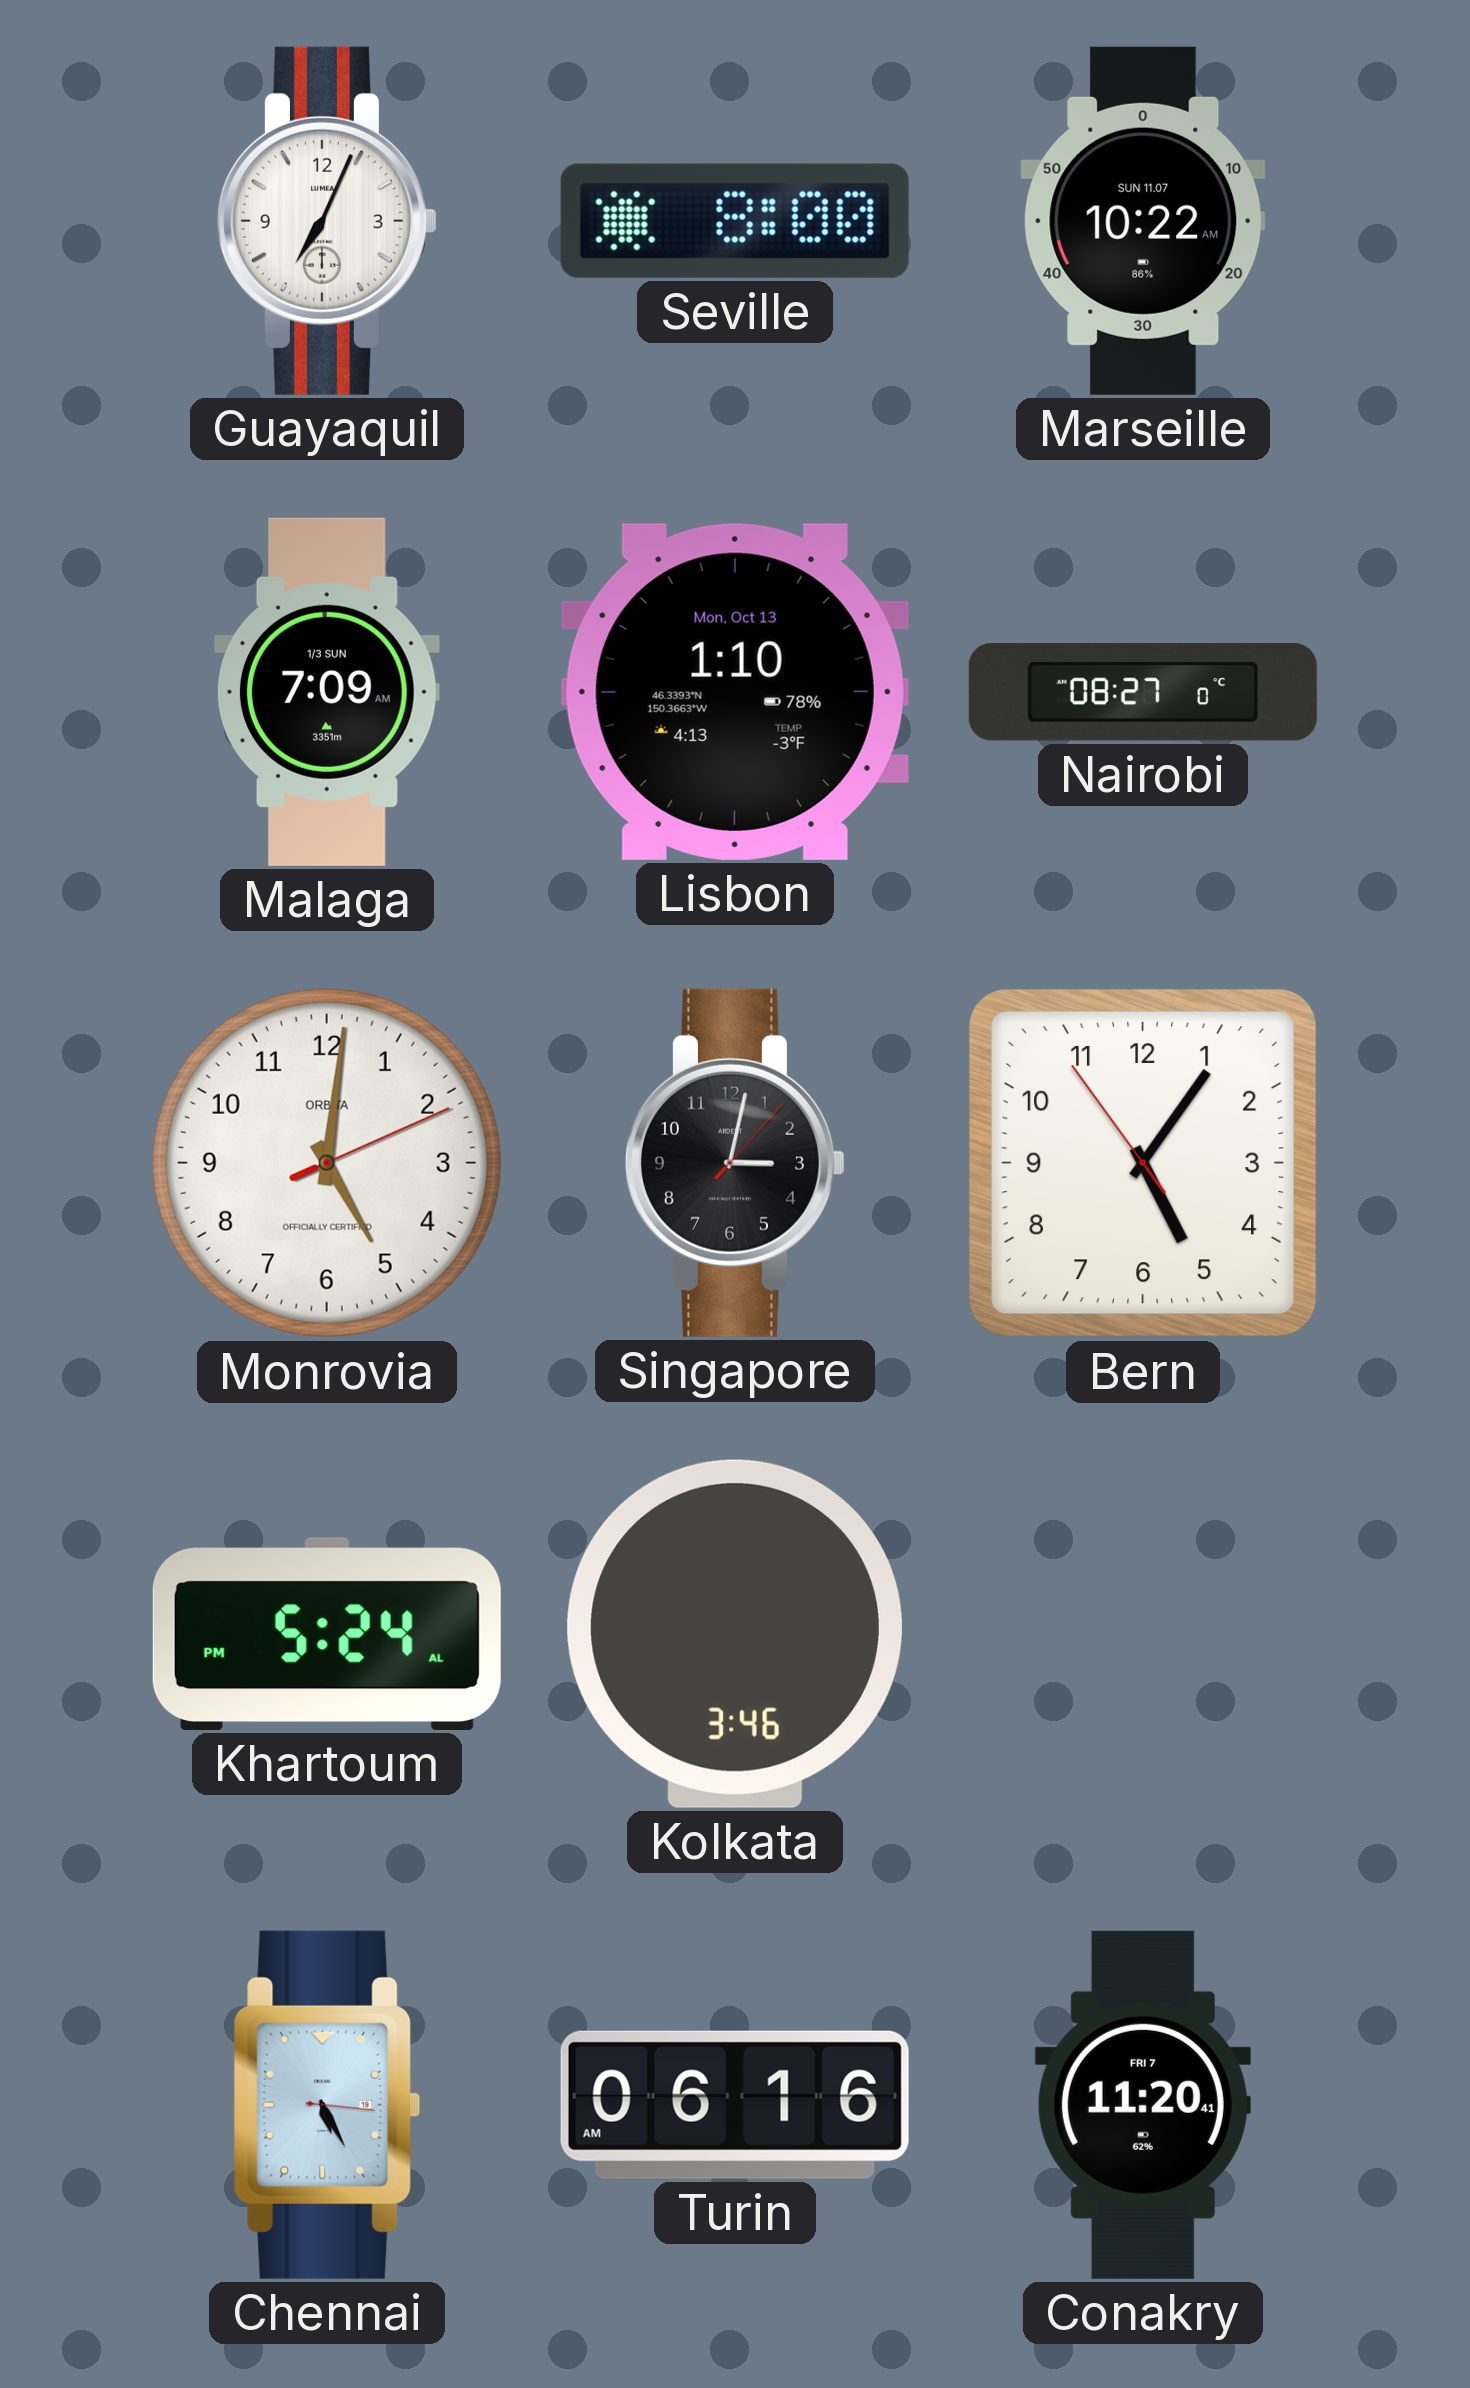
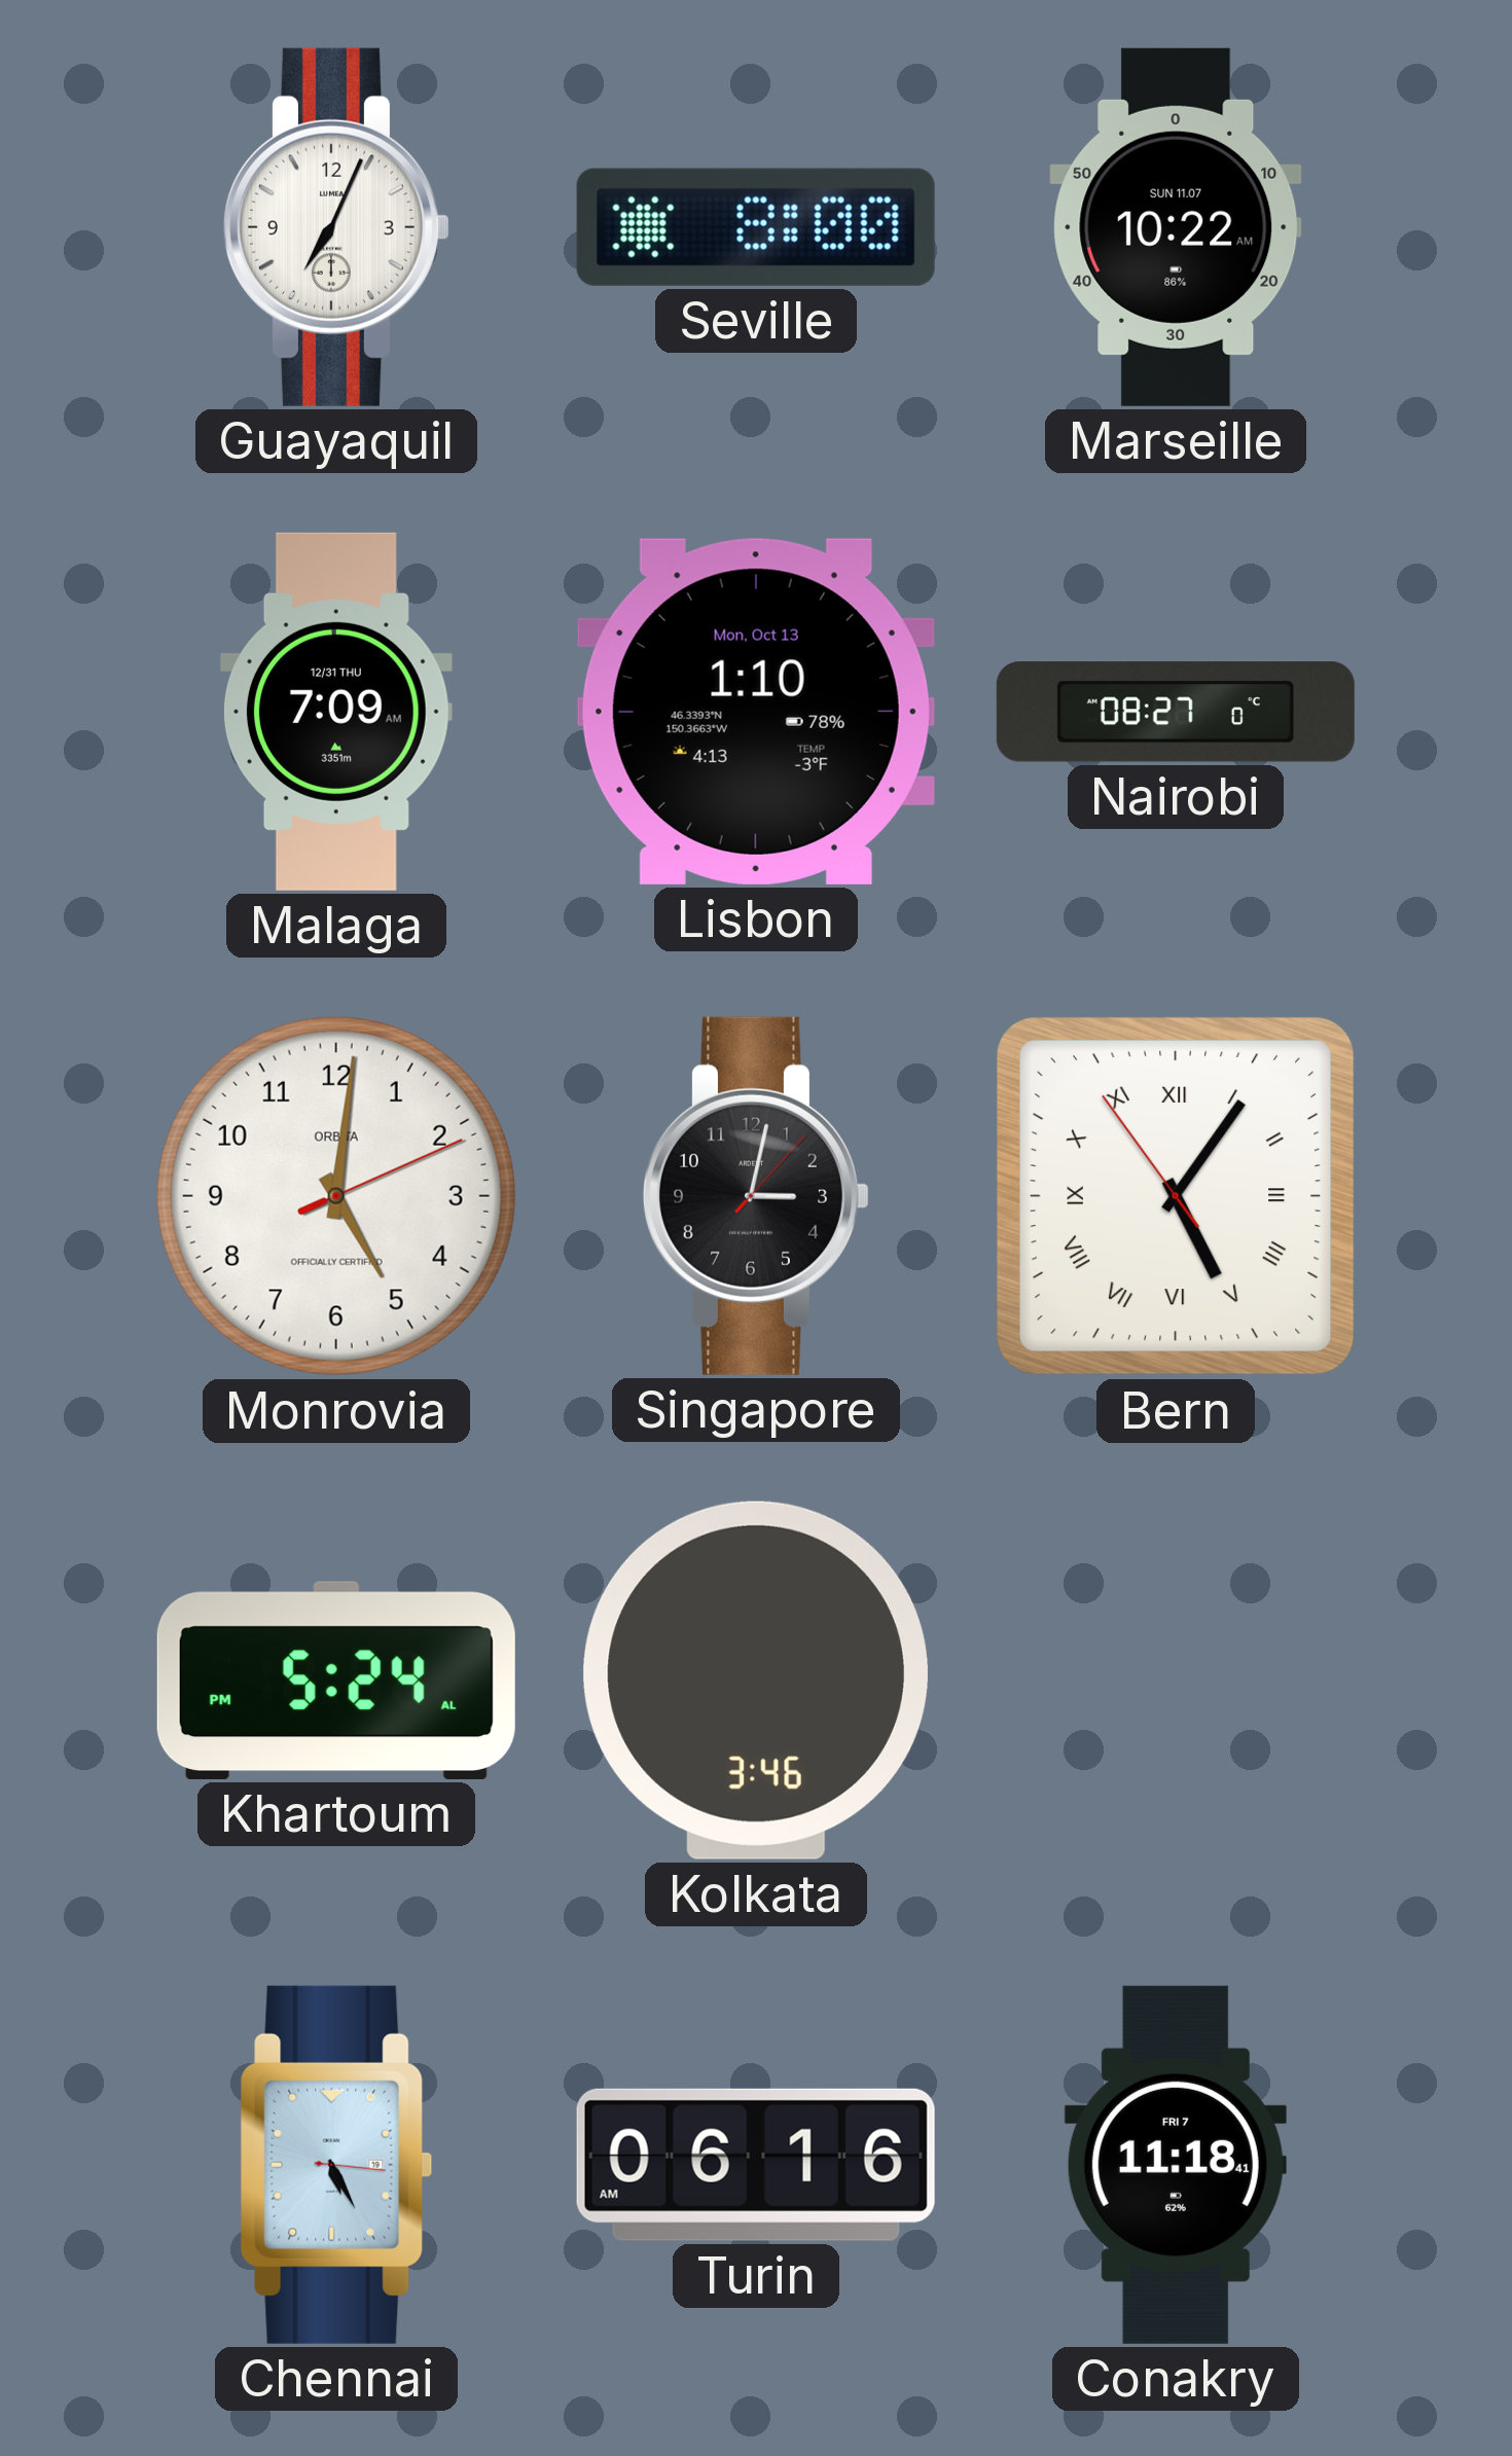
Malaga date: 1/3 SUN -> 12/31 THU (336, 712)
Bern numerals: Arabic -> Roman (1176, 1196)
Conakry: 11:20 -> 11:18 (1176, 2165)
